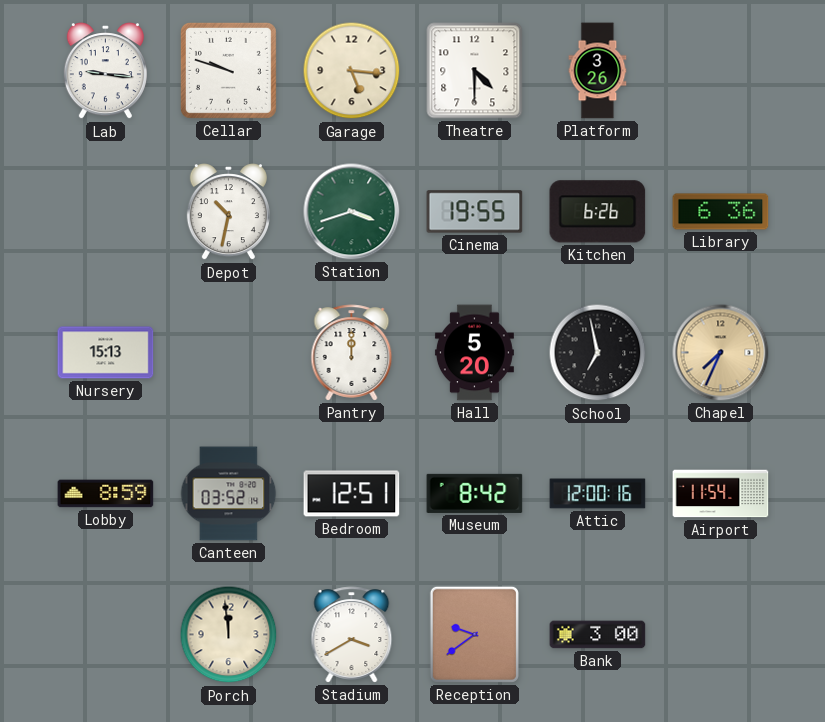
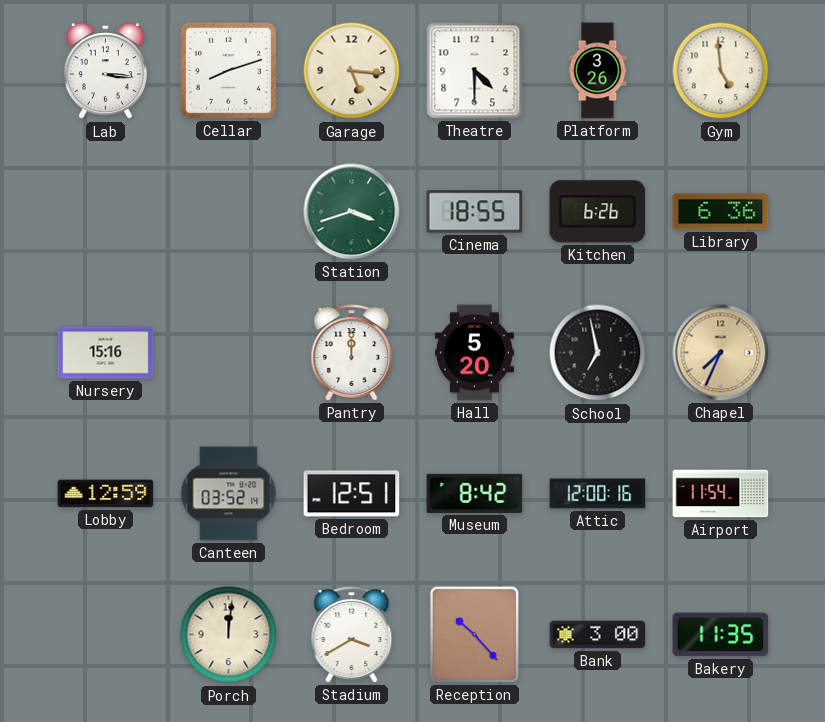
Lab: 9:16 -> 3:16 (105, 71)
Cellar: 9:48 -> 8:12 (228, 70)
Gym: none -> 4:59 (721, 71)
Depot: 10:32 -> none (228, 212)
Cinema: 19:55 -> 18:55 (475, 212)
Nursery: 15:13 -> 15:16 (106, 353)
Lobby: 8:59 -> 12:59 (106, 494)
Porch: 11:59 -> 12:01 (229, 635)
Reception: 9:39 -> 10:23 (474, 634)
Bakery: none -> 11:35 (721, 635)
